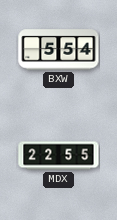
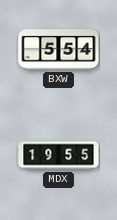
MDX: 22:55 -> 19:55 (59, 156)
